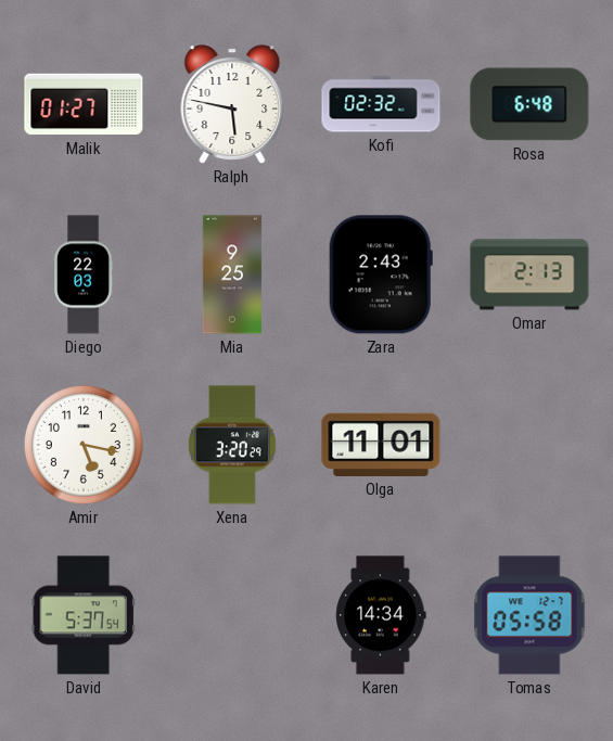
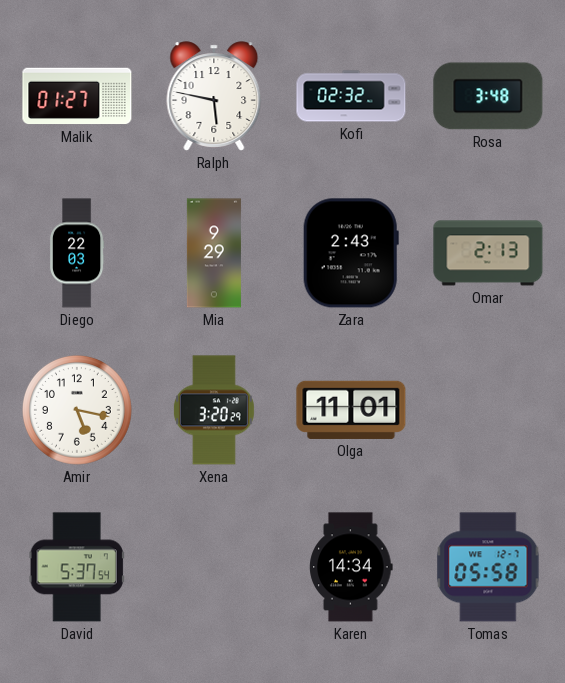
Rosa: 6:48 -> 3:48 (488, 96)
Mia: 9:25 -> 9:29 (214, 253)
